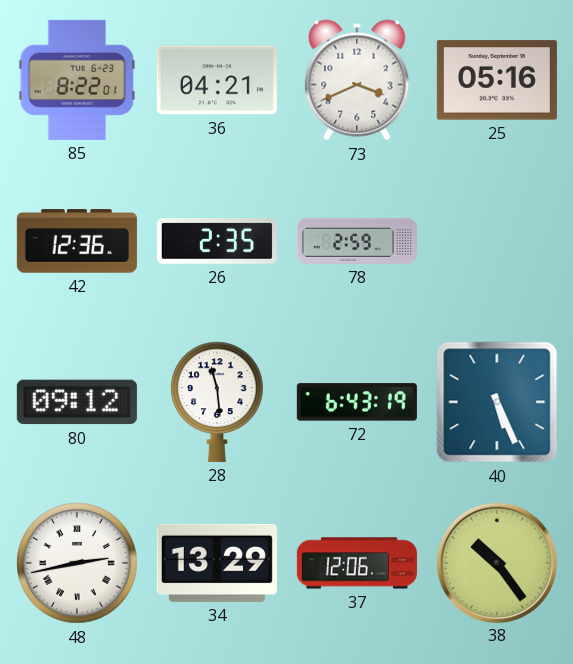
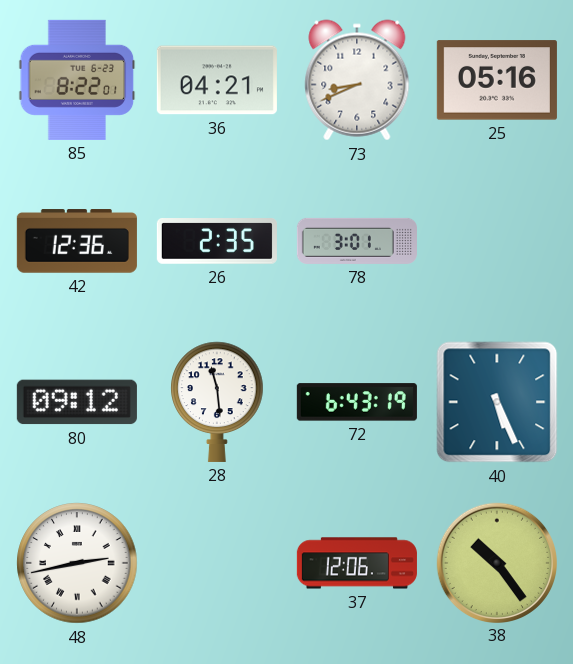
73: 3:41 -> 8:41 (357, 80)
78: 2:59 -> 3:01 (357, 241)
34: 13:29 -> none (217, 563)
